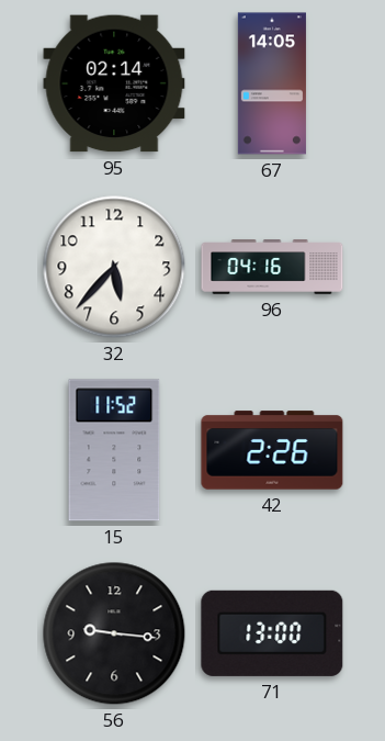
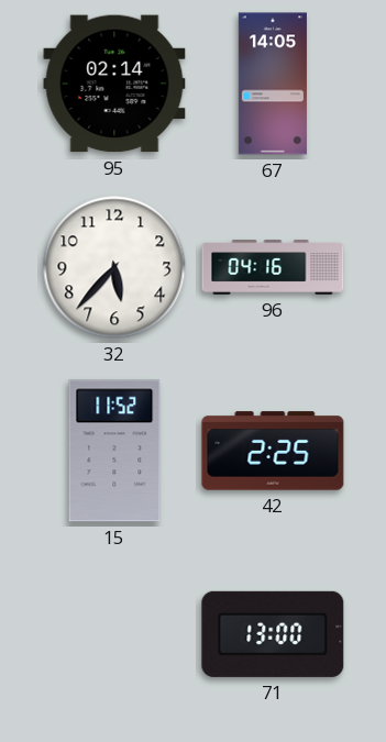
42: 2:26 -> 2:25 (273, 451)
56: 9:16 -> none (114, 633)
